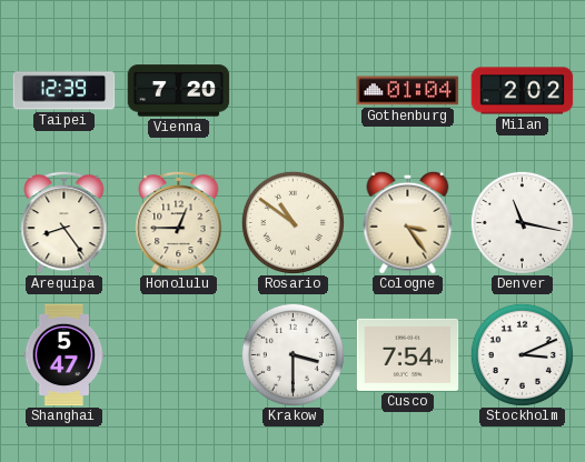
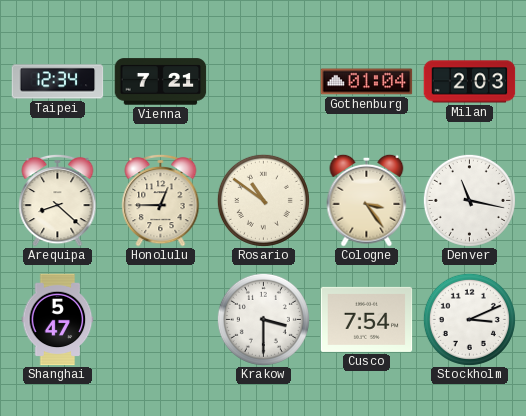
Taipei: 12:39 -> 12:34 (58, 82)
Vienna: 7:20 -> 7:21 (161, 82)
Milan: 2:02 -> 2:03 (470, 82)
Arequipa: 8:24 -> 8:22 (58, 200)
